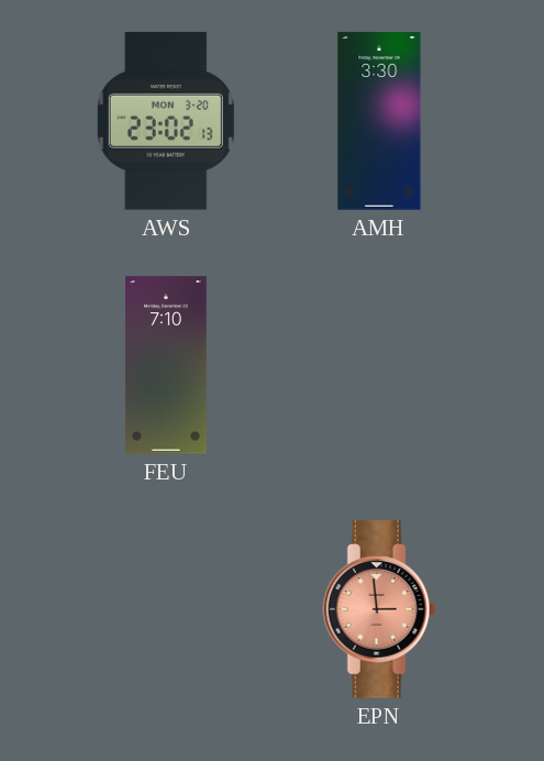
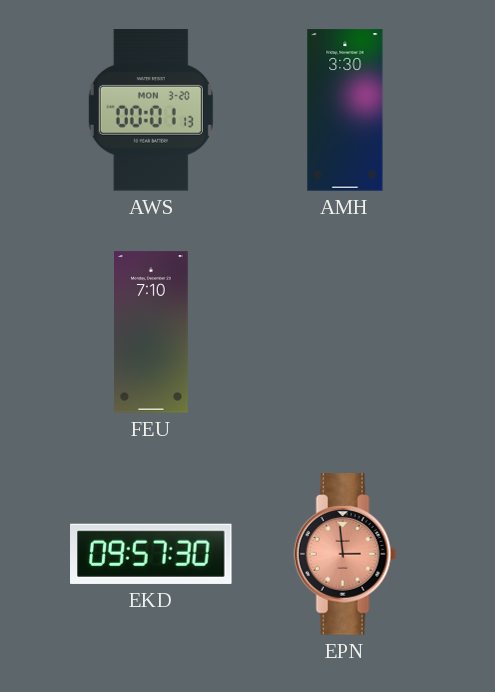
AWS: 23:02 -> 00:01 (151, 110)
EKD: none -> 09:57 (152, 554)
